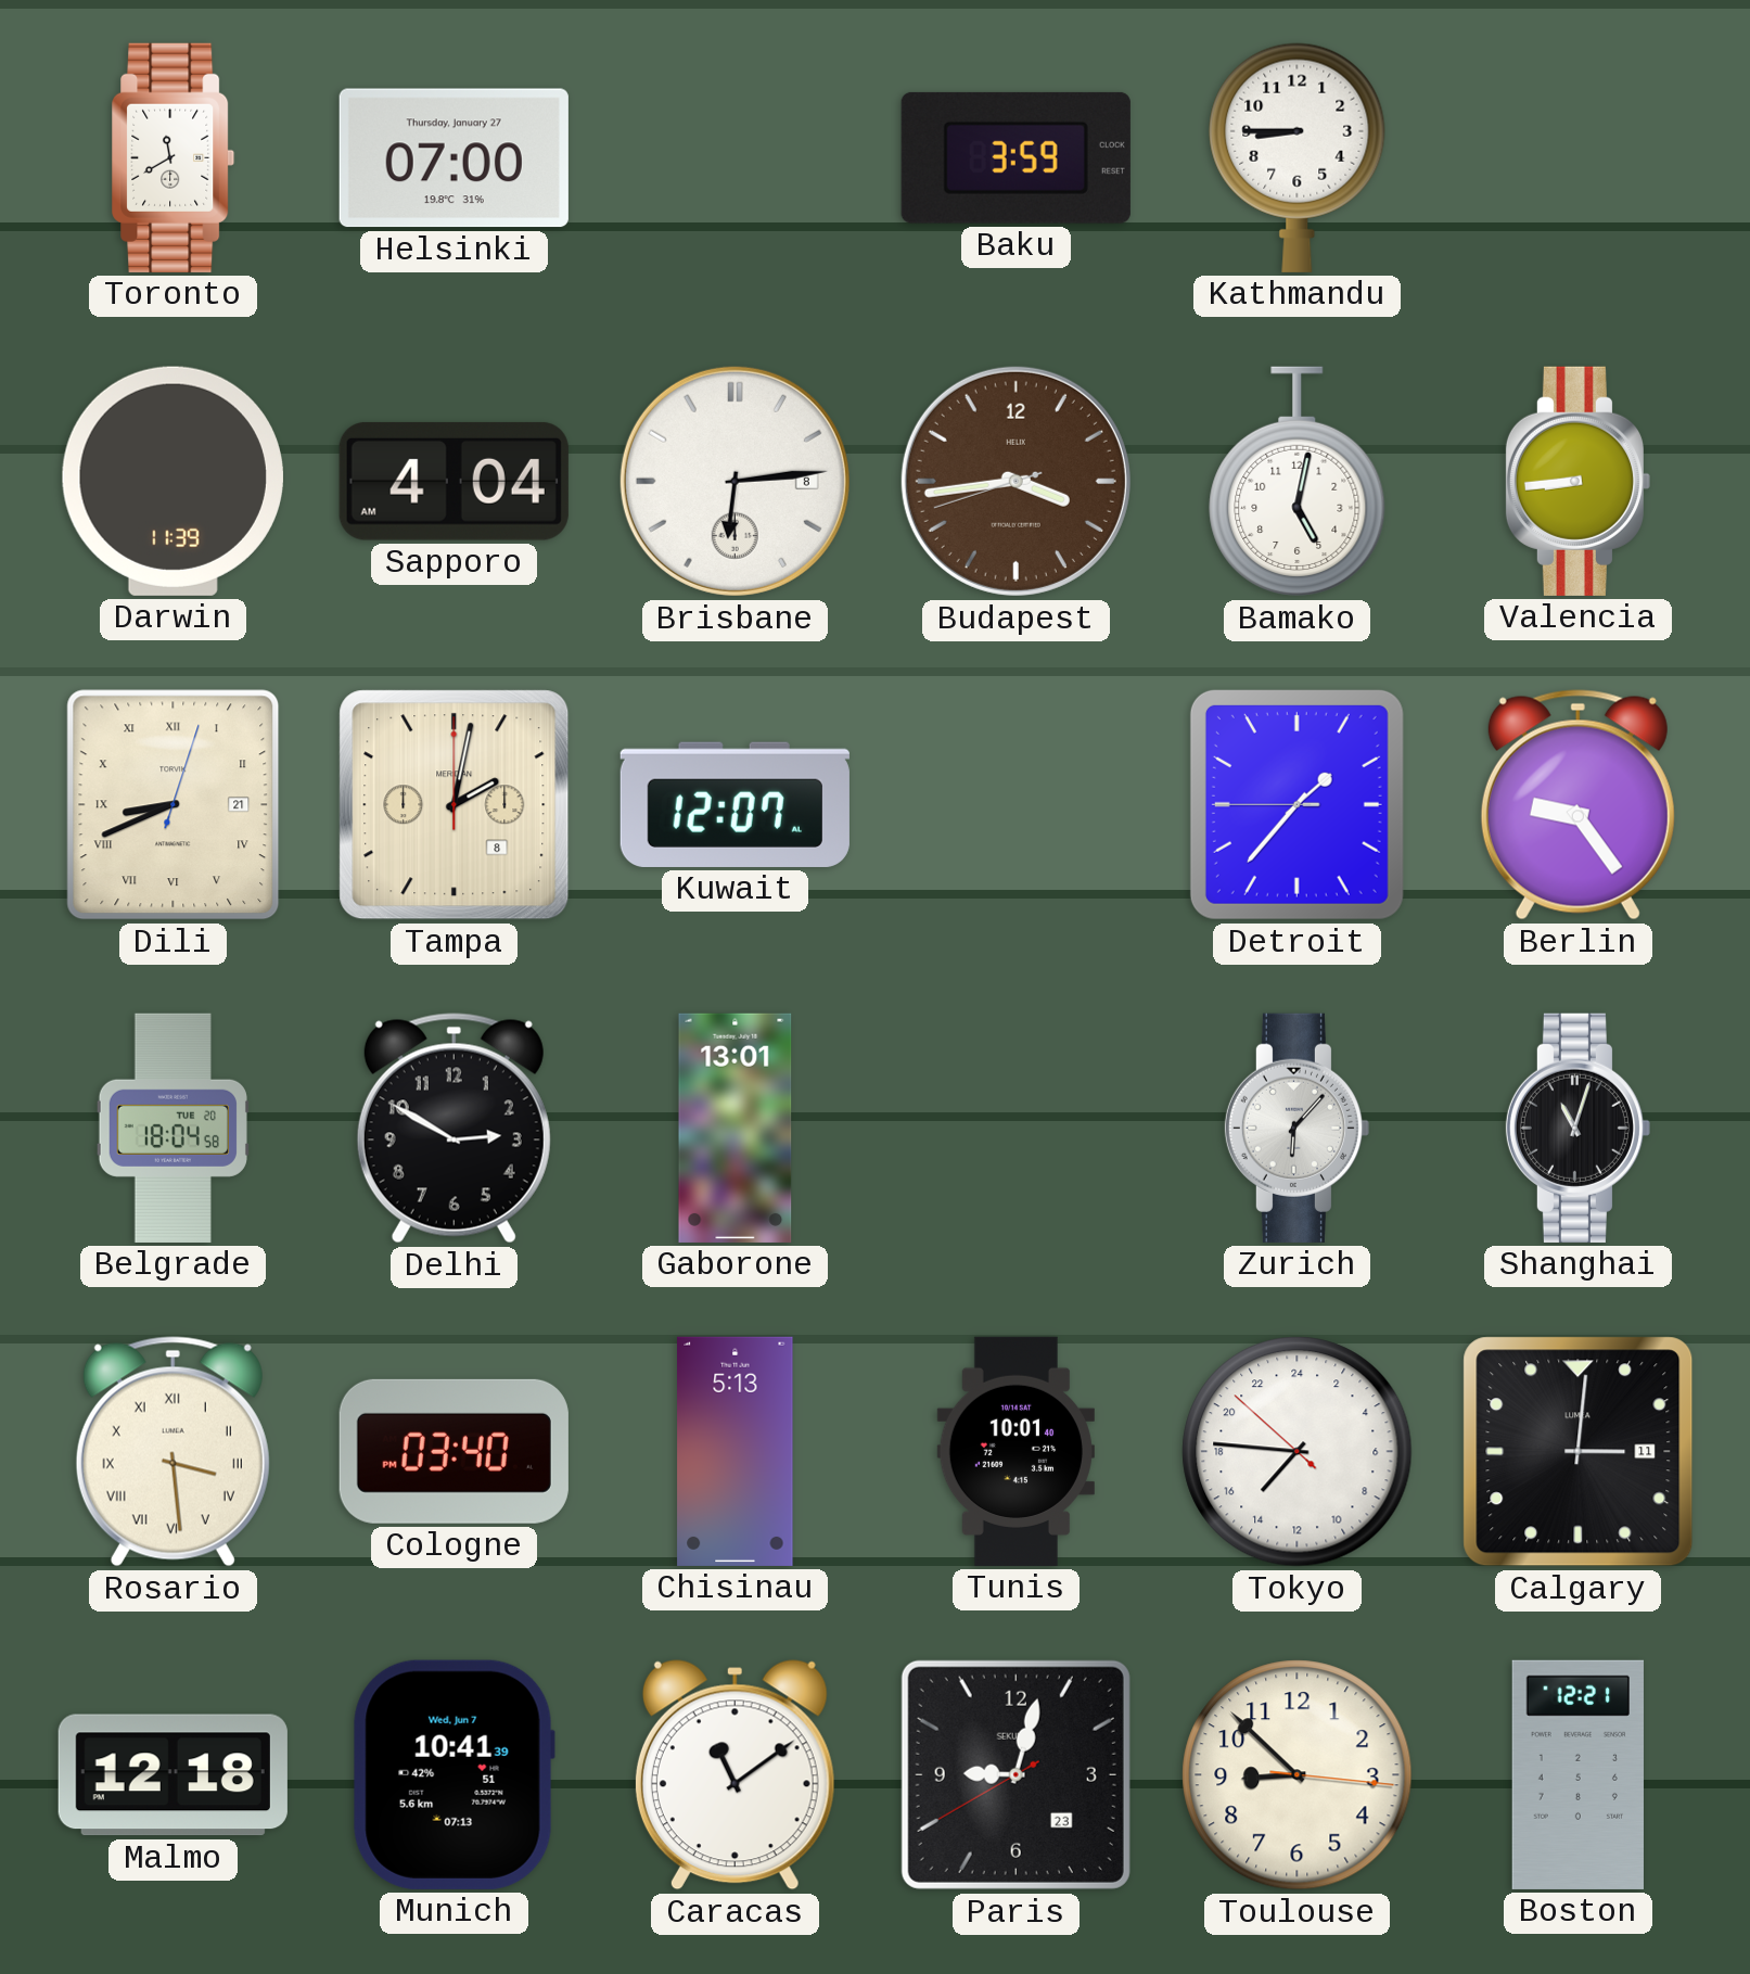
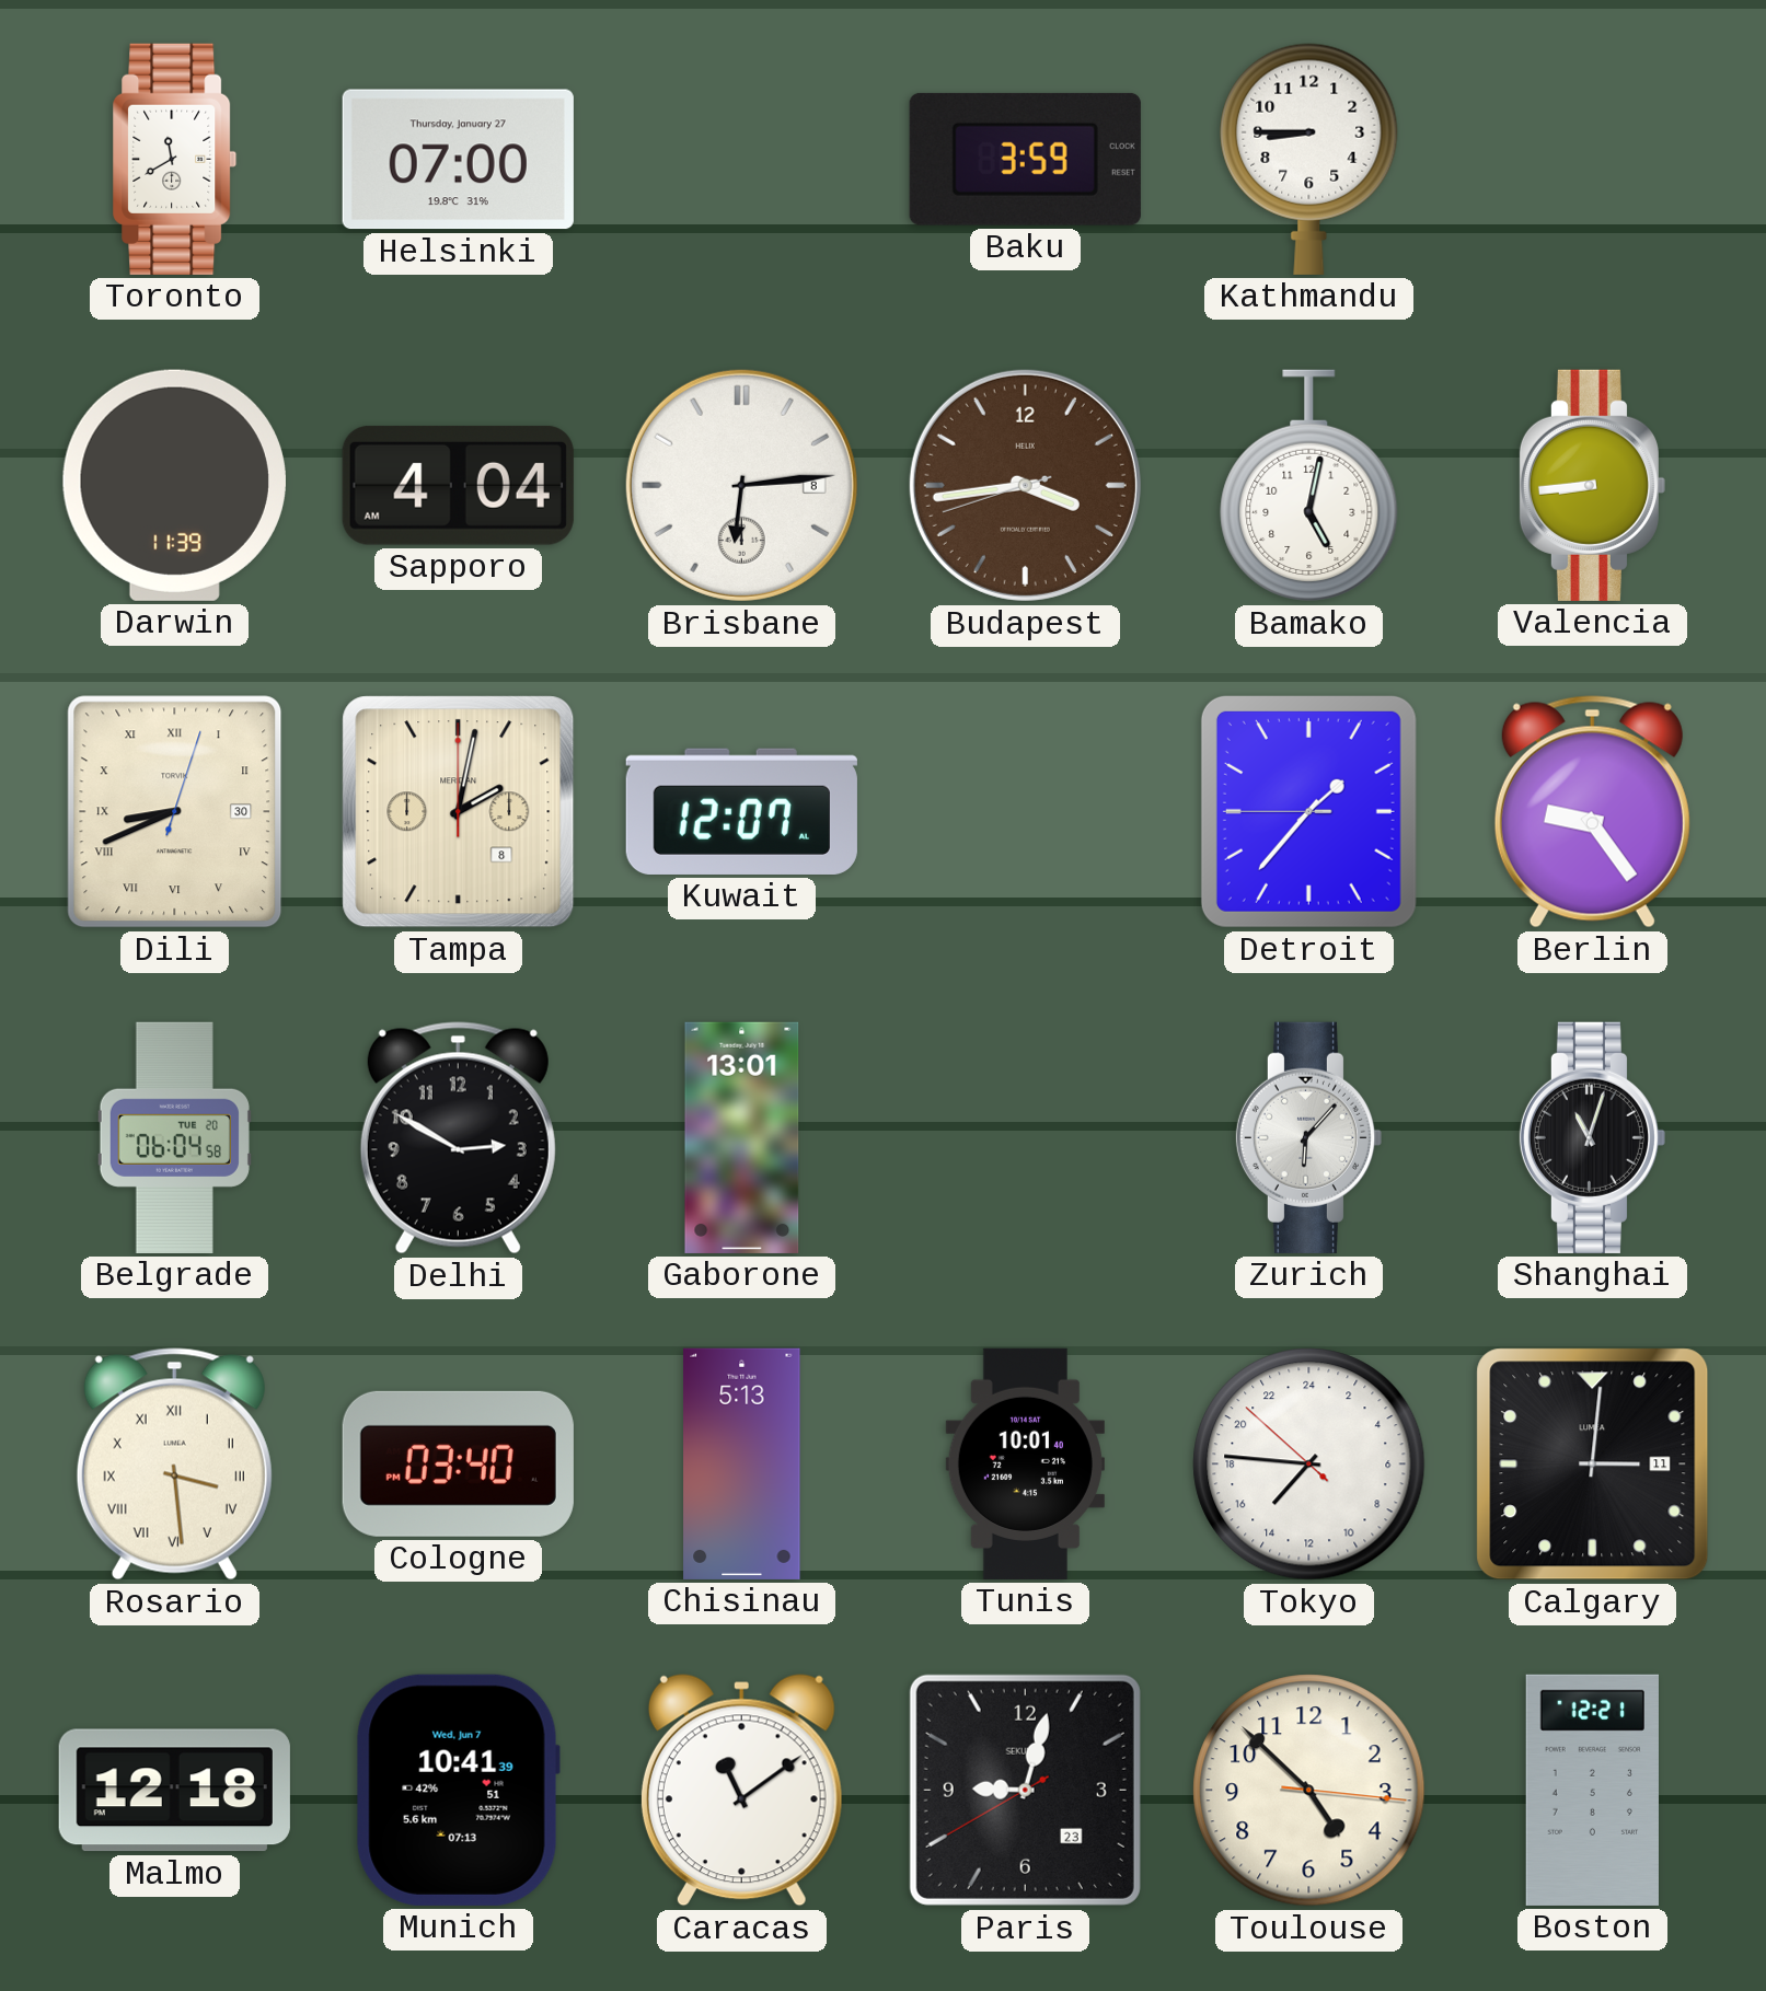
Dili date: 21 -> 30 (175, 812)
Belgrade: 18:04 -> 06:04 (174, 1137)
Toulouse: 8:52 -> 4:52 (1309, 1791)
